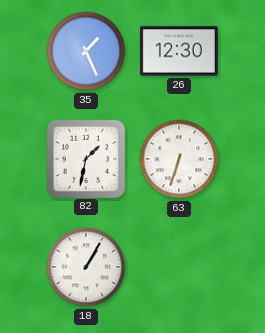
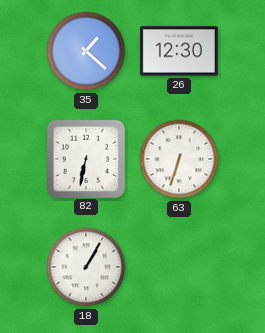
35: 1:26 -> 1:22 (86, 51)
82: 1:32 -> 6:32 (85, 158)
